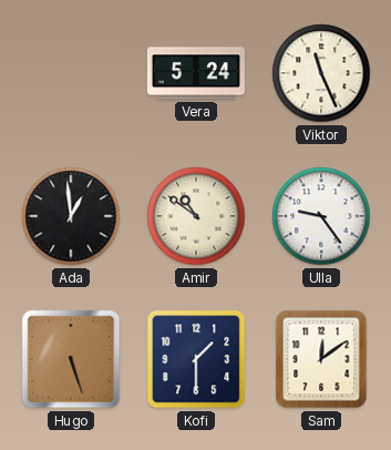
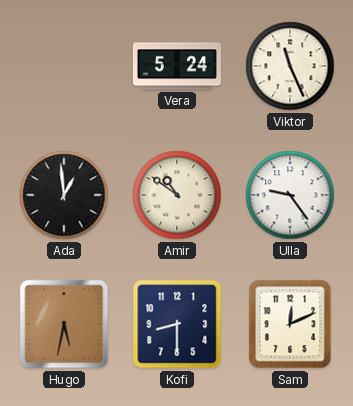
Hugo: 5:27 -> 5:32 (64, 324)
Kofi: 1:30 -> 8:30 (177, 324)
Sam: 12:09 -> 12:11 (290, 324)
